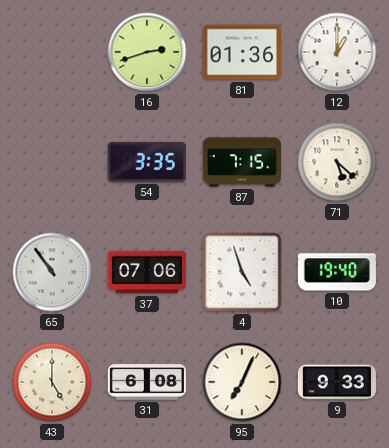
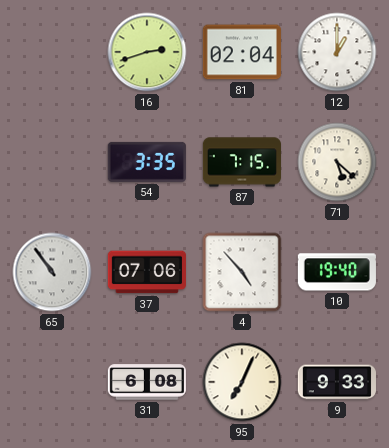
81: 01:36 -> 02:04 (242, 52)
4: 4:57 -> 4:53 (242, 272)
43: 5:00 -> none (52, 382)
